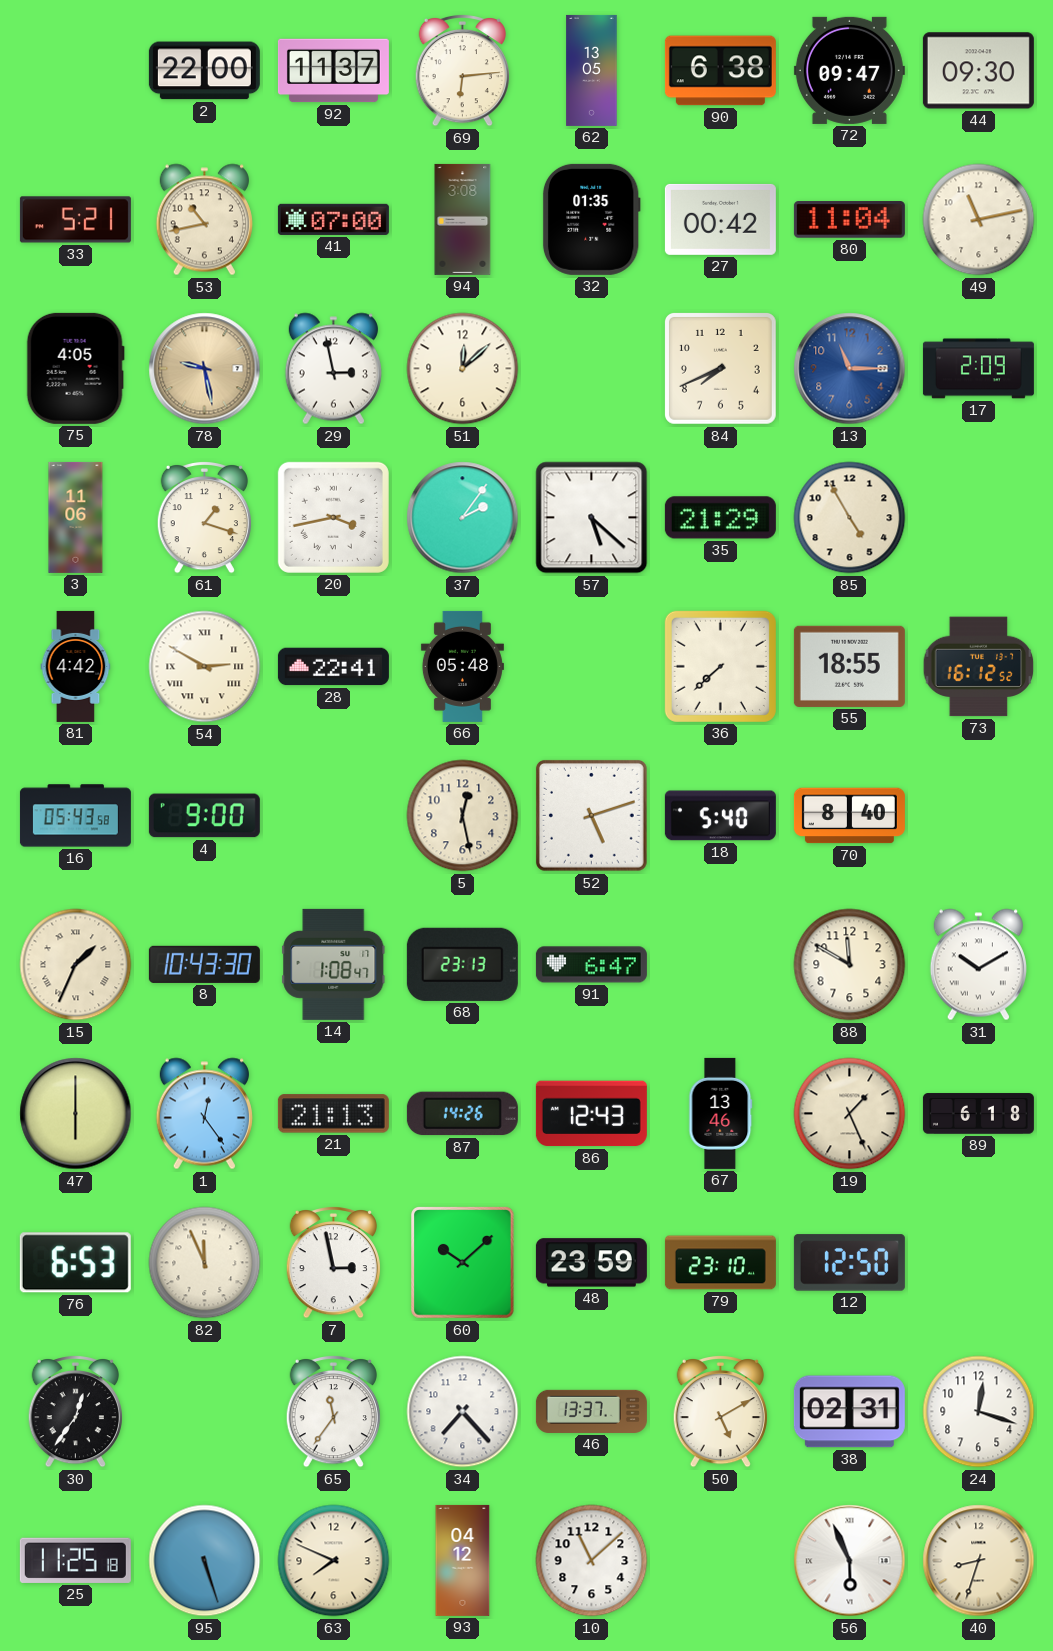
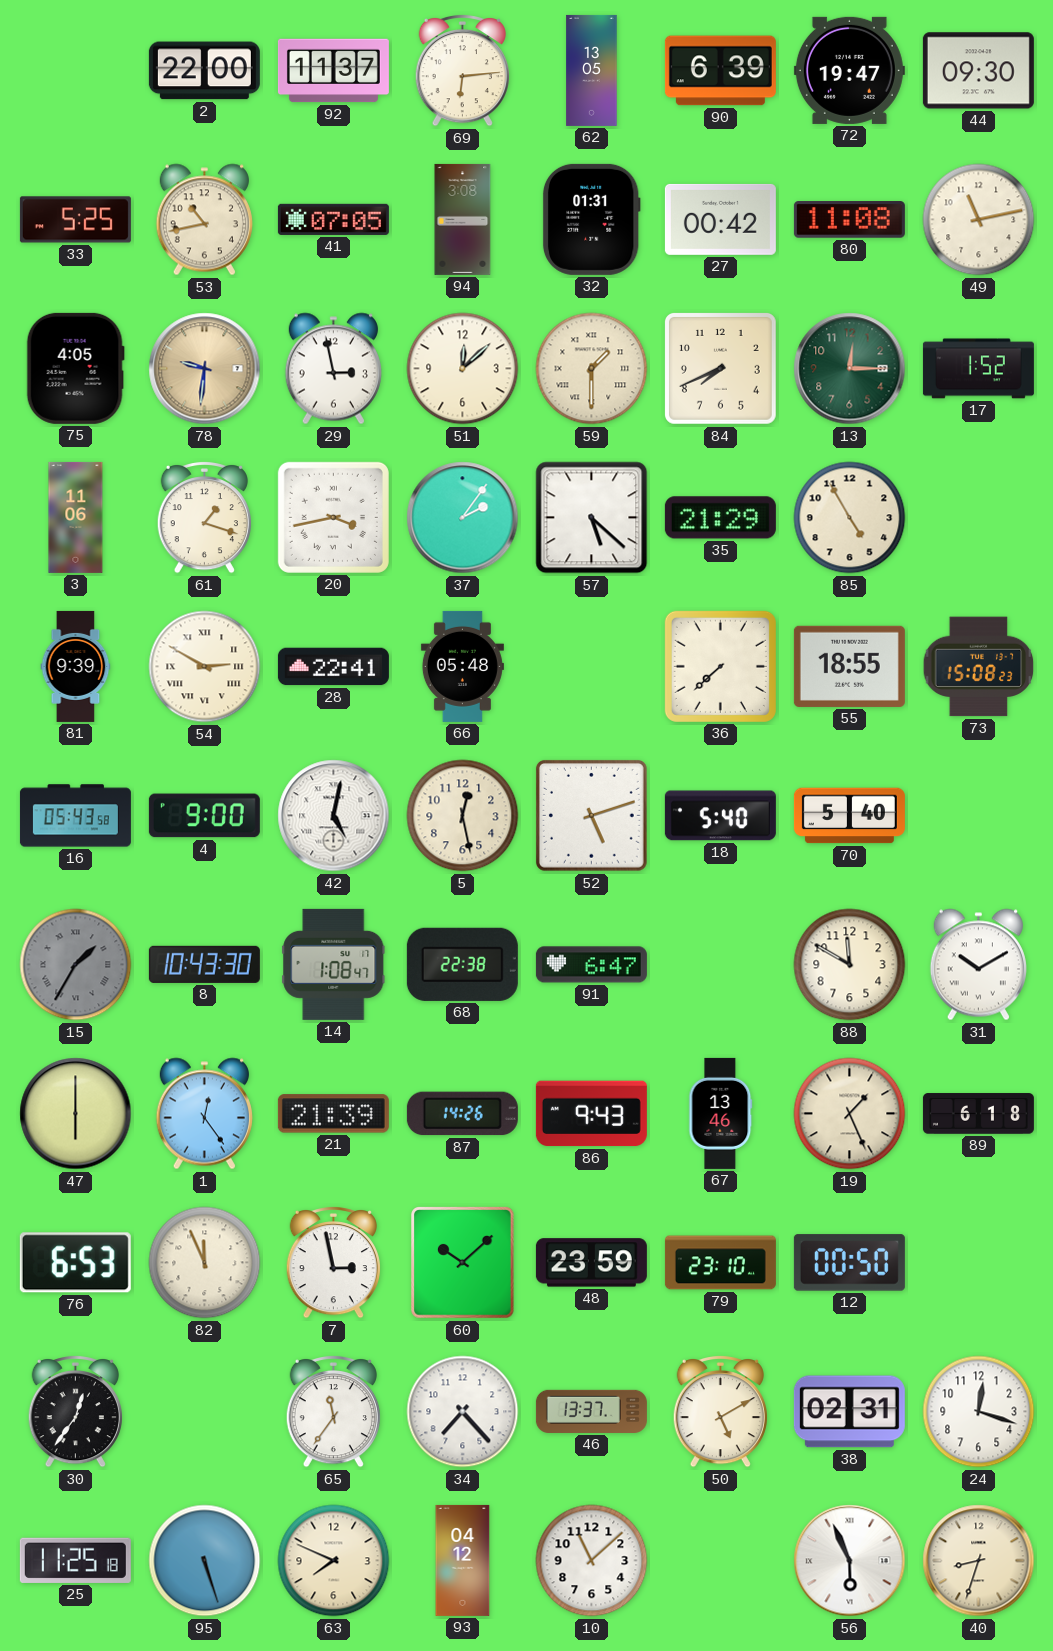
90: 6:38 -> 6:39 (720, 71)
72: 09:47 -> 19:47 (849, 70)
33: 5:21 -> 5:25 (75, 220)
41: 07:00 -> 07:05 (333, 219)
32: 01:35 -> 01:31 (591, 219)
80: 11:04 -> 11:08 (849, 220)
78: 9:28 -> 9:31 (205, 369)
59: none -> 1:30 (592, 369)
13: 11:15 -> 12:15 (850, 369)
13 dial: blue -> green (850, 369)
17: 2:09 -> 1:52 (978, 369)
81: 4:42 -> 9:39 (76, 666)
73: 16:12 -> 15:08 (979, 667)
42: none -> 5:02 (334, 816)
70: 8:40 -> 5:40 (849, 816)
15: 1:34 -> 1:35 (76, 965)
15 dial: cream -> grey (76, 965)
68: 23:13 -> 22:38 (462, 964)
21: 21:13 -> 21:39 (333, 1114)
86: 12:43 -> 9:43 (591, 1114)
12: 12:50 -> 00:50 (849, 1263)
